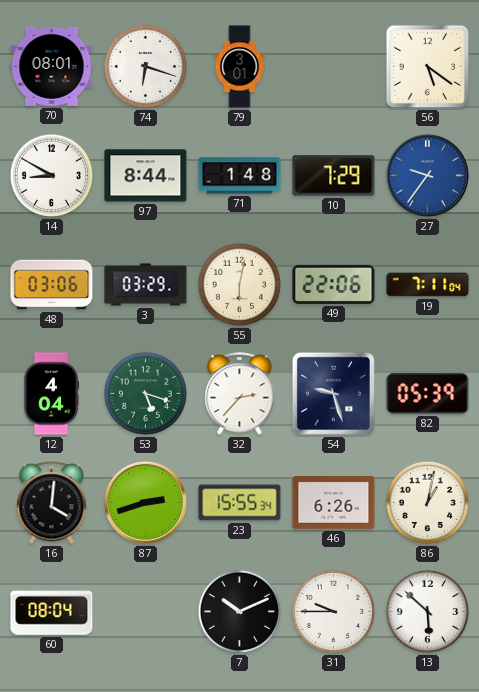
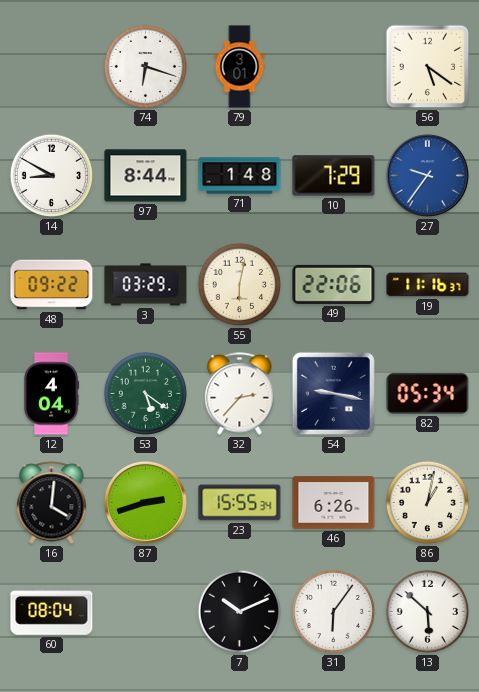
70: 08:01 -> none (52, 66)
48: 03:06 -> 09:22 (52, 285)
19: 7:11 -> 11:16 (428, 285)
53: 5:18 -> 5:21 (145, 393)
54: 9:27 -> 9:17 (333, 393)
82: 05:39 -> 05:34 (428, 393)
31: 9:45 -> 6:06 (333, 611)
